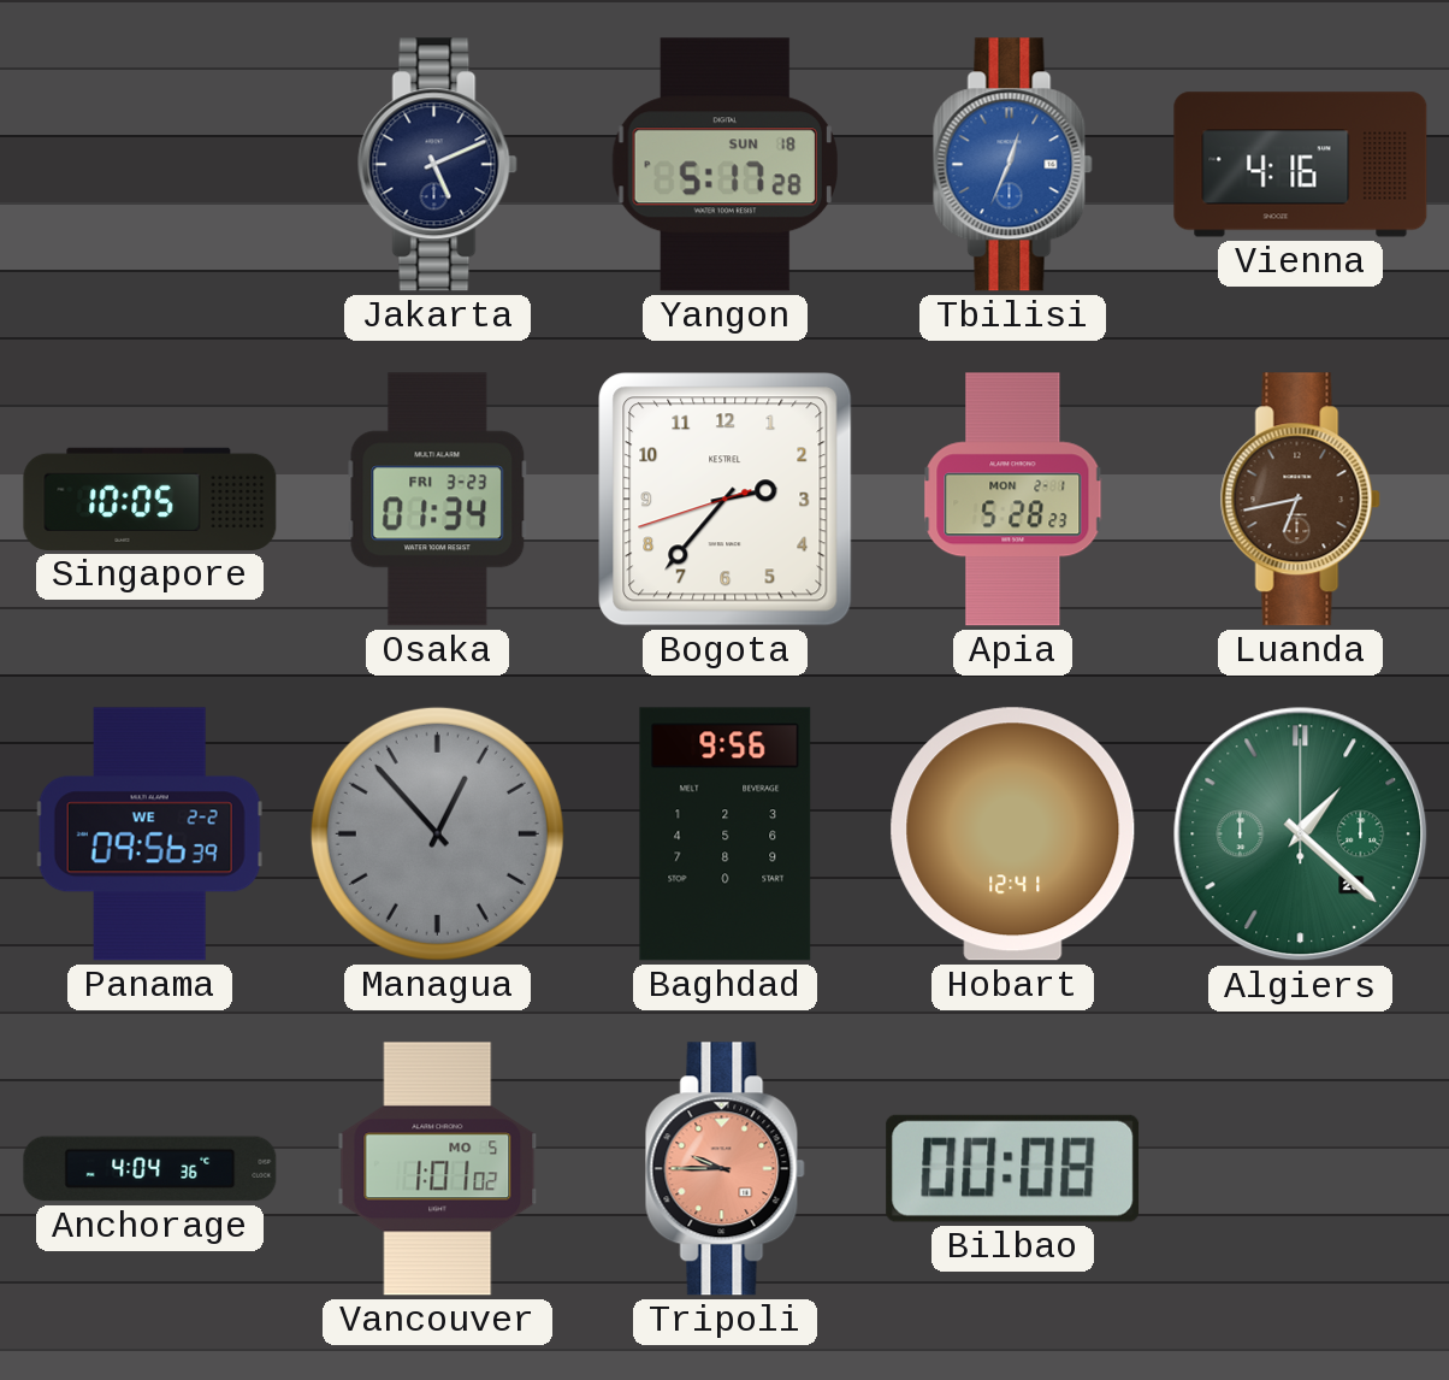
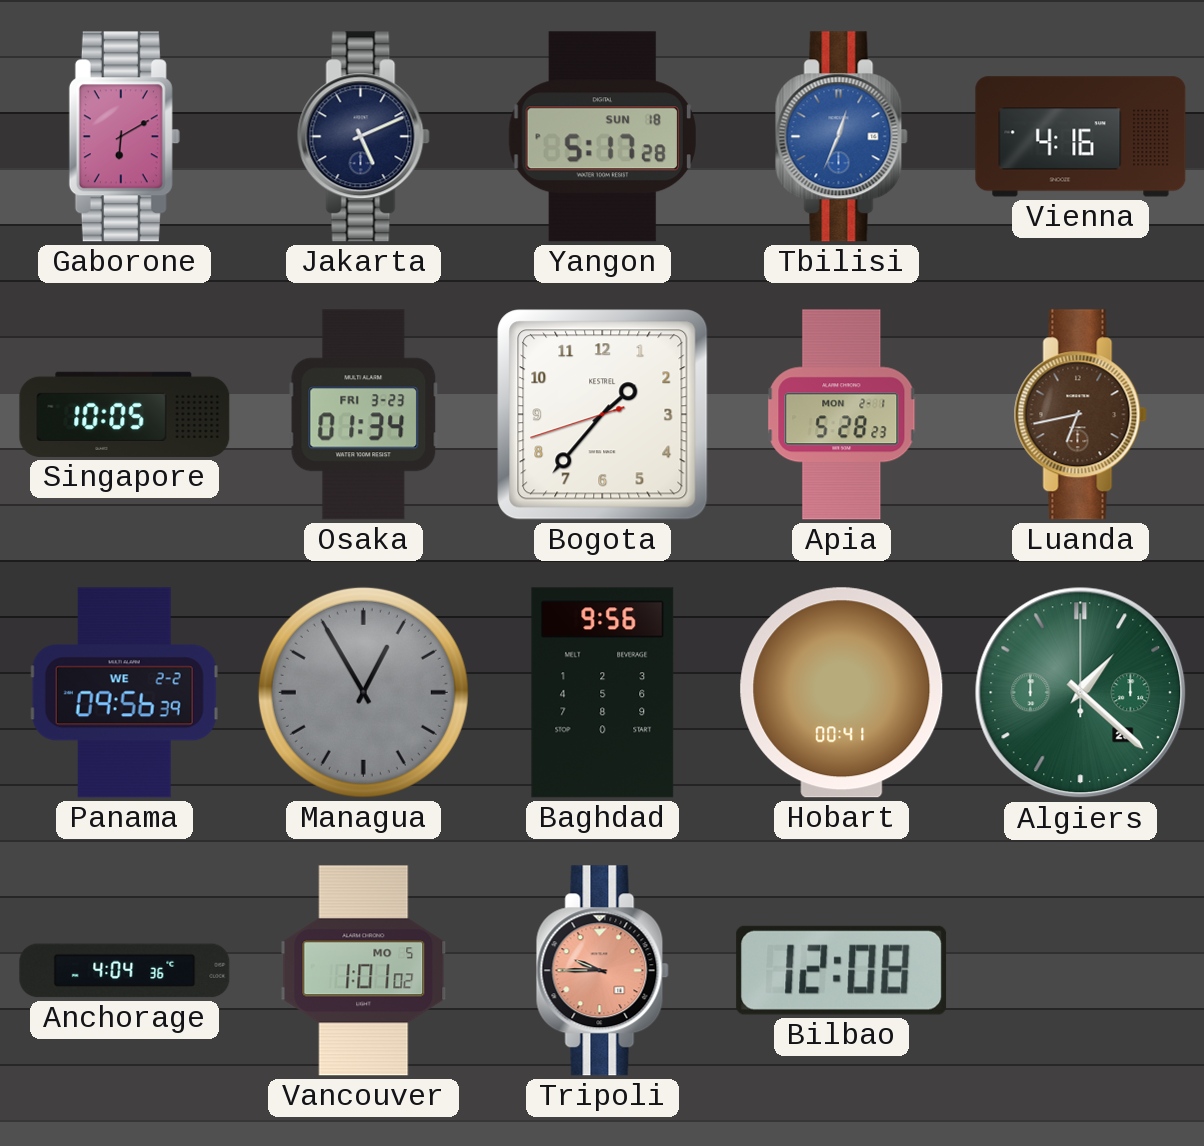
Gaborone: none -> 6:10 (124, 137)
Bogota: 2:36 -> 1:36 (603, 415)
Managua: 12:53 -> 12:55 (363, 692)
Hobart: 12:41 -> 00:41 (842, 693)
Bilbao: 00:08 -> 12:08 (842, 970)
